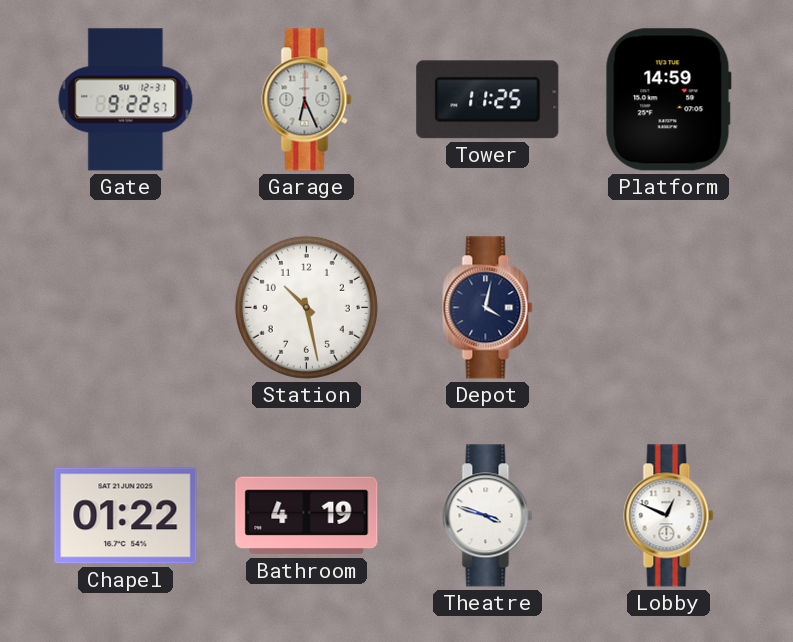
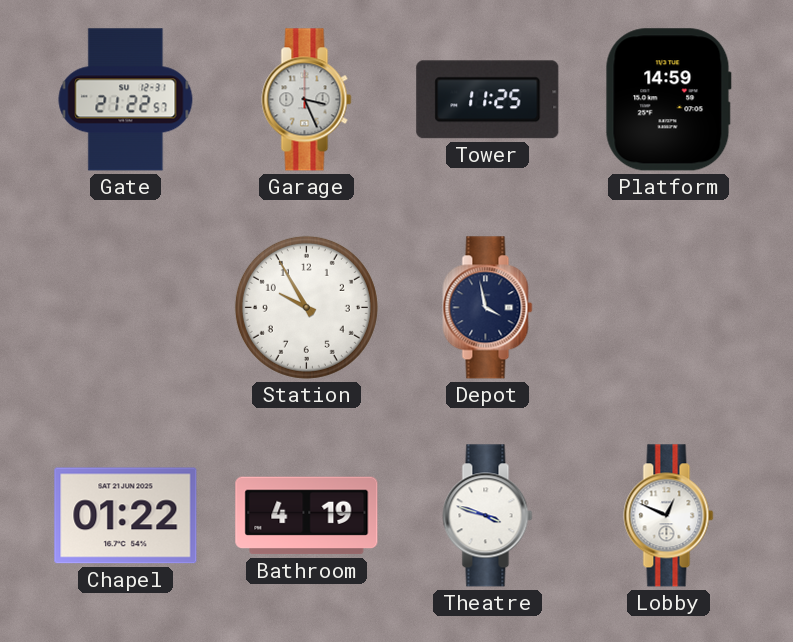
Gate: 9:22 -> 21:22 (126, 100)
Garage: 6:26 -> 3:26 (307, 100)
Station: 10:28 -> 9:55 (306, 307)
Depot: 4:02 -> 3:58 (488, 308)
